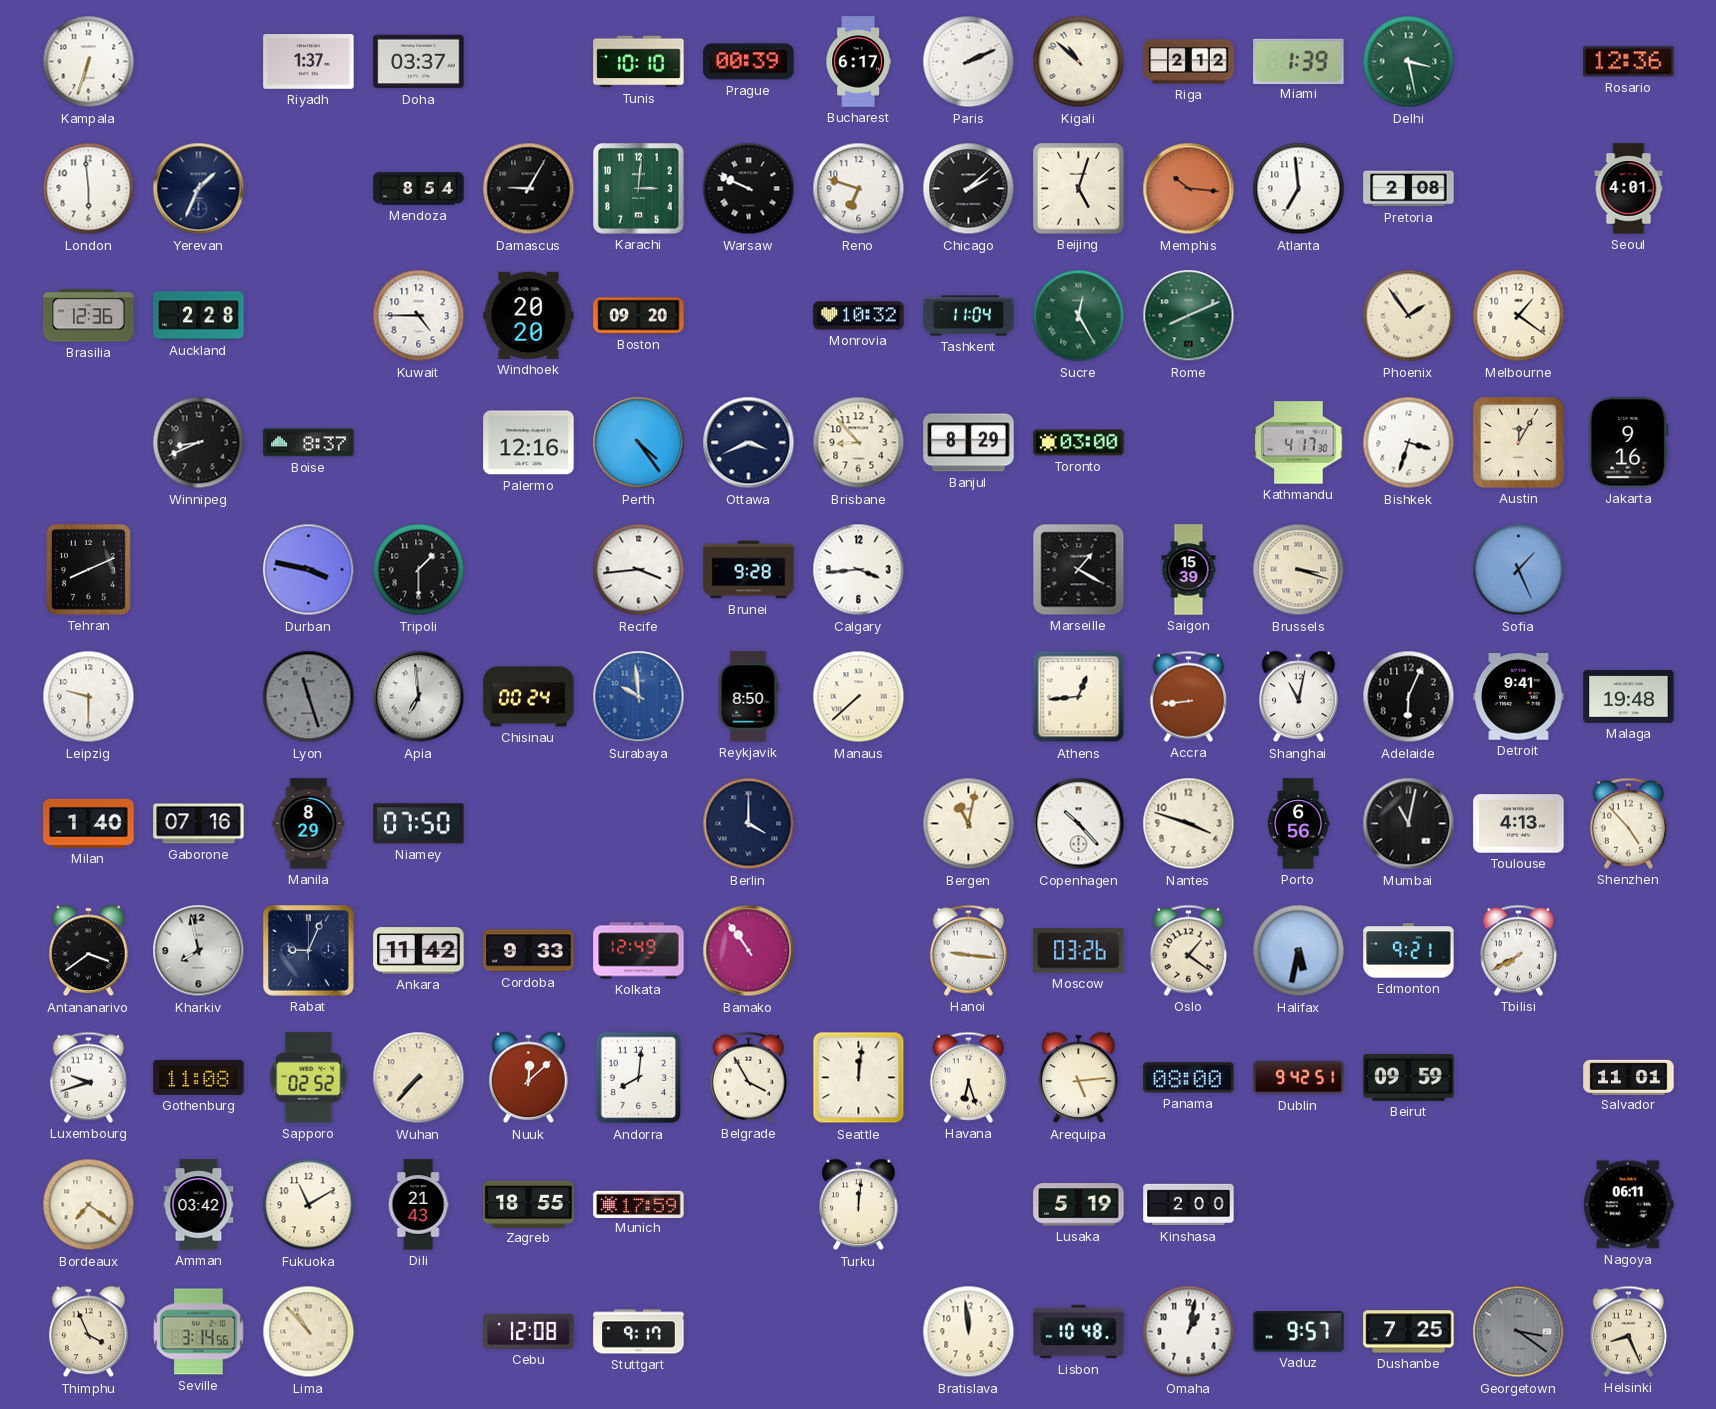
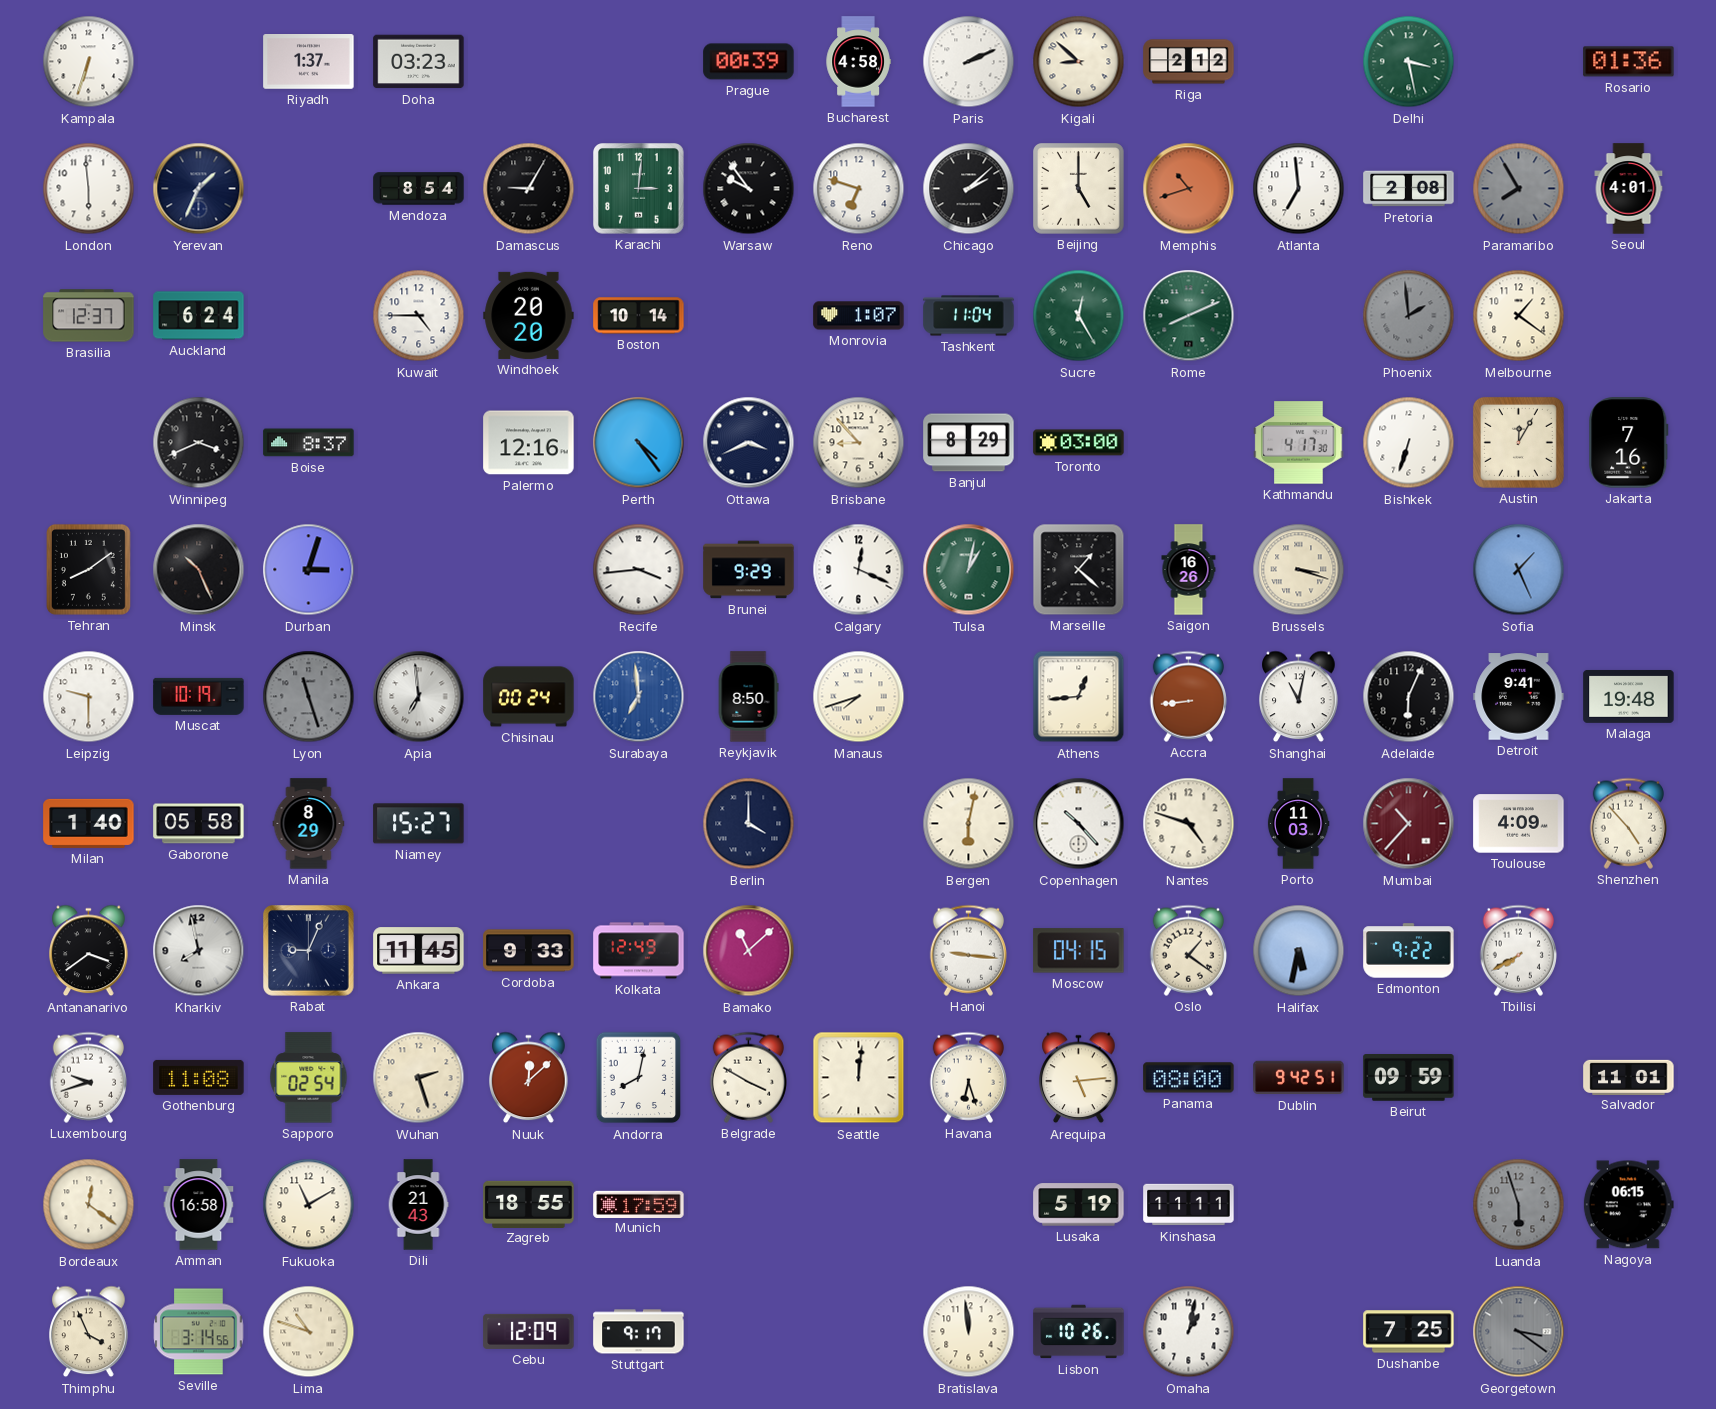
Doha: 03:37 -> 03:23 (419, 62)
Tunis: 10:10 -> none (639, 62)
Bucharest: 6:17 -> 4:58 (858, 62)
Kigali: 10:52 -> 8:52 (1079, 62)
Miami: 1:39 -> none (1299, 61)
Rosario: 12:36 -> 01:36 (1629, 62)
Warsaw: 9:49 -> 9:54 (749, 189)
Beijing: 5:03 -> 5:00 (1079, 189)
Memphis: 10:16 -> 10:42 (1189, 189)
Paramaribo: none -> 7:55 (1519, 189)
Brasilia: 12:36 -> 12:37 (89, 316)
Auckland: 2:28 -> 6:24 (199, 316)
Boston: 09:20 -> 10:14 (639, 316)
Monrovia: 10:32 -> 1:07 (859, 316)
Phoenix: 1:54 -> 1:59 (1409, 316)
Phoenix dial: cream -> grey (1409, 316)
Winnipeg: 8:41 -> 3:41 (199, 443)
Bishkek: 3:33 -> 6:33 (1409, 443)
Jakarta: 9:16 -> 7:16 (1629, 443)
Tehran: 8:11 -> 8:09 (88, 569)
Minsk: none -> 10:26 (199, 570)
Durban: 3:47 -> 3:03 (309, 570)
Tripoli: 1:30 -> none (419, 570)
Brunei: 9:28 -> 9:29 (749, 570)
Calgary: 3:44 -> 12:19 (859, 570)
Tulsa: none -> 1:02 (969, 570)
Marseille: 1:20 -> 1:22 (1079, 570)
Saigon: 15:39 -> 16:26 (1189, 570)
Muscat: none -> 10:19 (199, 696)
Surabaya: 9:59 -> 6:59 (639, 697)
Manaus: 7:38 -> 7:42 (859, 697)
Gaborone: 07:16 -> 05:58 (199, 824)
Niamey: 07:50 -> 15:27 (419, 824)
Bergen: 11:02 -> 6:02 (969, 824)
Nantes: 3:48 -> 4:48 (1189, 824)
Porto: 6:56 -> 11:03 (1298, 824)
Mumbai: 11:02 -> 10:37 (1409, 824)
Mumbai dial: black -> burgundy (1409, 824)
Toulouse: 4:13 -> 4:09 (1519, 824)
Ankara: 11:42 -> 11:45 (419, 951)
Bamako: 10:54 -> 11:08 (749, 951)
Moscow: 03:26 -> 04:15 (1079, 951)
Edmonton: 9:21 -> 9:22 (1409, 951)
Sapporo: 02:52 -> 02:54 (309, 1078)
Wuhan: 7:37 -> 2:27 (419, 1078)
Andorra: 8:01 -> 8:02 (639, 1078)
Belgrade: 3:55 -> 3:50 (748, 1077)
Bordeaux: 7:21 -> 12:21 (89, 1205)
Amman: 03:42 -> 16:58 (199, 1205)
Turku: 12:01 -> none (859, 1205)
Kinshasa: 2:00 -> 11:11 (1189, 1205)
Luanda: none -> 5:57 (1519, 1205)
Nagoya: 06:11 -> 06:15 (1628, 1205)
Lima: 10:53 -> 10:48 (309, 1332)
Cebu: 12:08 -> 12:09 (529, 1331)
Lisbon: 10:48 -> 10:26 (1079, 1332)
Vaduz: 9:57 -> none (1299, 1332)
Helsinki: 8:26 -> none (1628, 1331)
